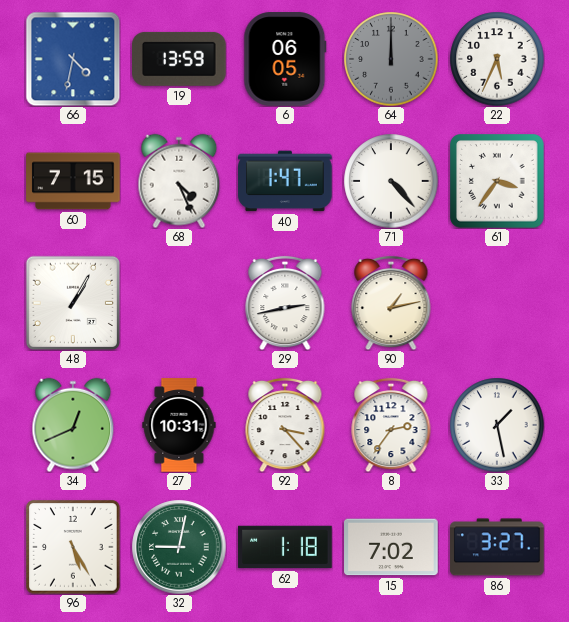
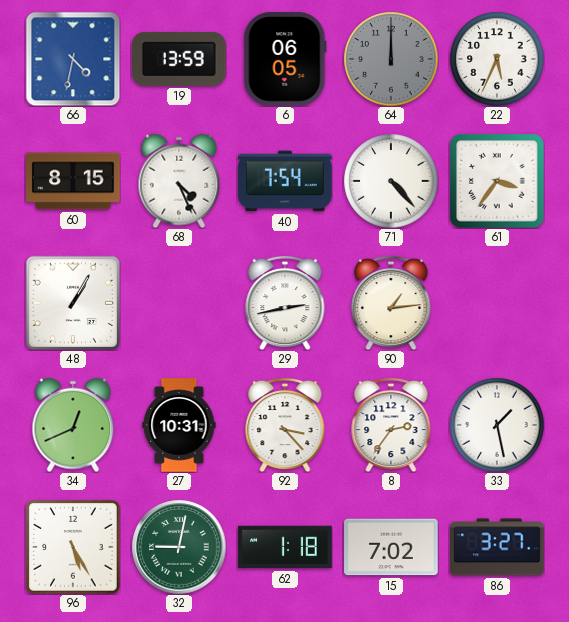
60: 7:15 -> 8:15 (73, 181)
40: 1:47 -> 7:54 (285, 181)
90: 1:13 -> 1:14 (391, 303)
